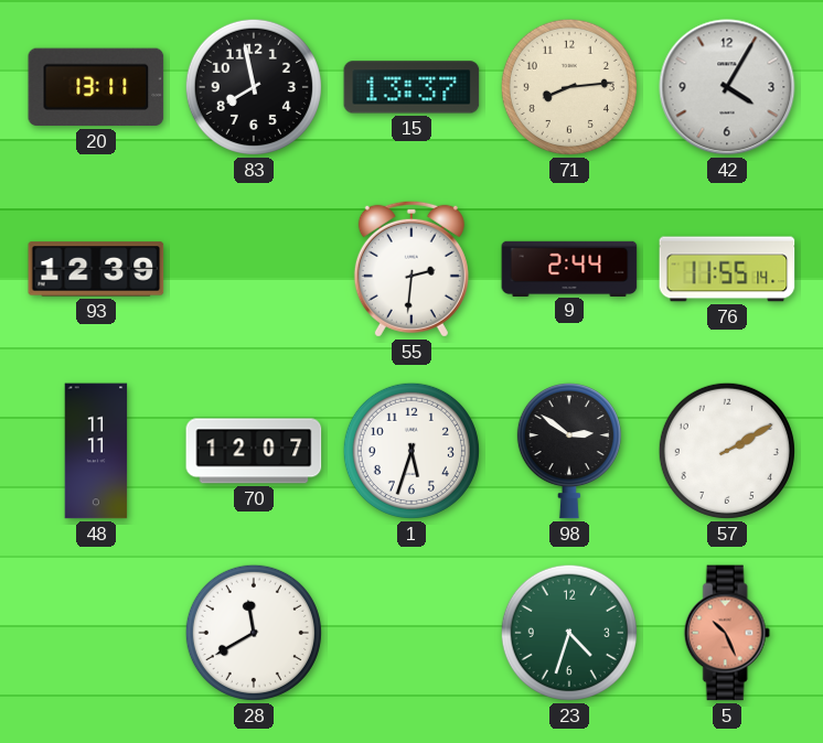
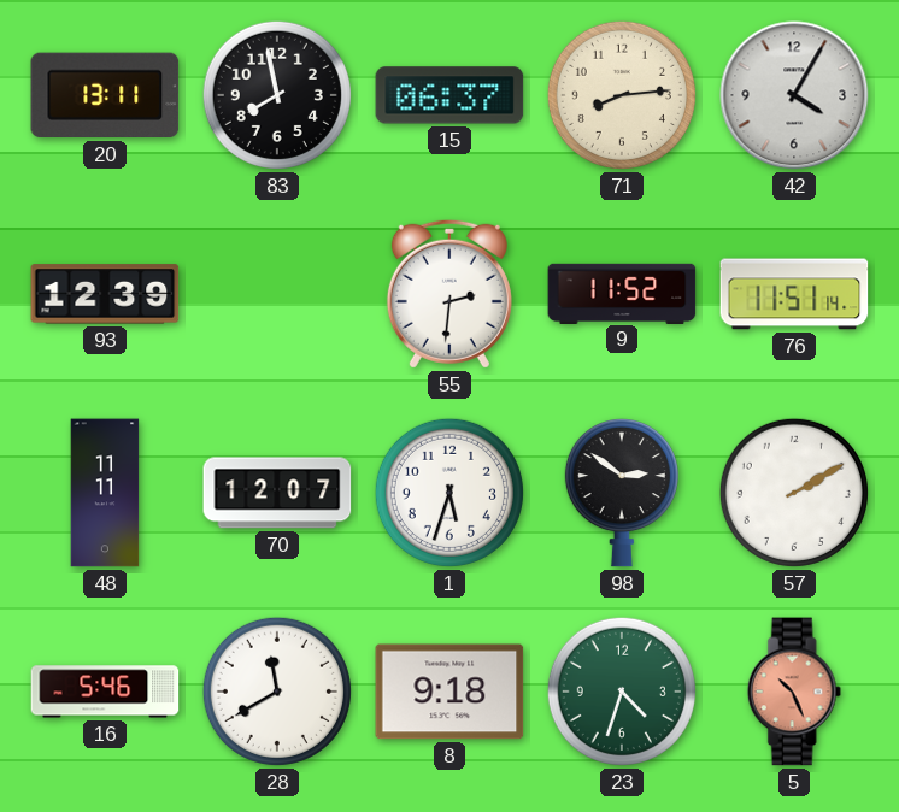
15: 13:37 -> 06:37 (449, 95)
9: 2:44 -> 11:52 (622, 293)
76: 11:55 -> 11:51 (794, 294)
16: none -> 5:46 (105, 692)
8: none -> 9:18 (449, 692)
